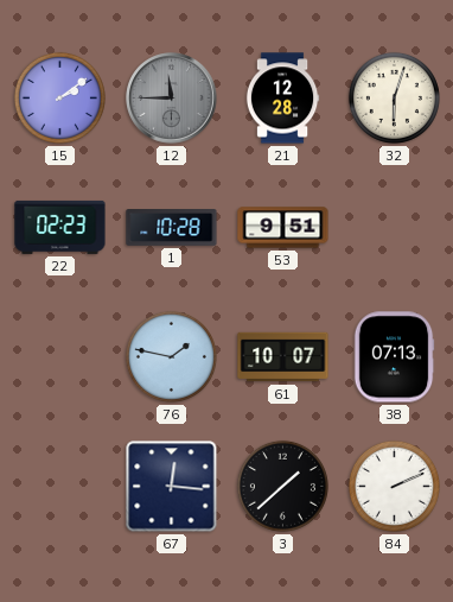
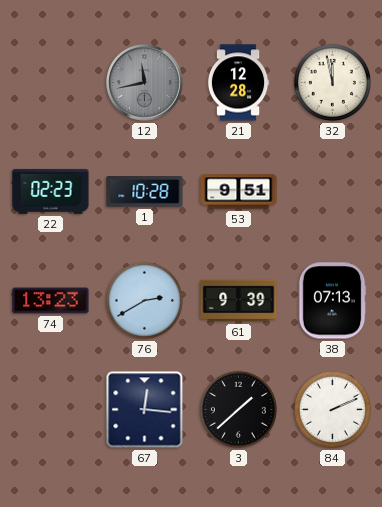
15: 2:09 -> none (59, 97)
12: 11:45 -> 11:43 (145, 83)
32: 6:03 -> 11:58 (332, 82)
74: none -> 13:23 (51, 301)
76: 1:47 -> 2:40 (144, 300)
61: 10:07 -> 9:39 (239, 301)
